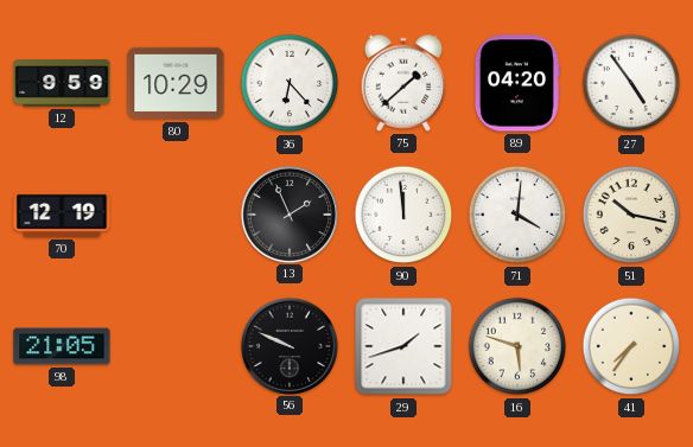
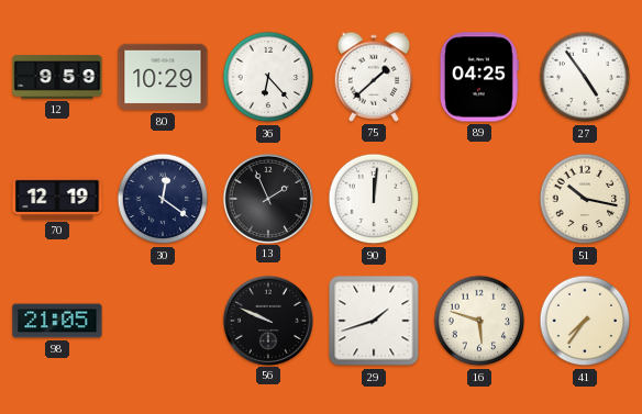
89: 04:20 -> 04:25 (478, 77)
30: none -> 12:21 (163, 199)
90: 11:59 -> 12:01 (374, 199)
71: 4:01 -> none (517, 215)
